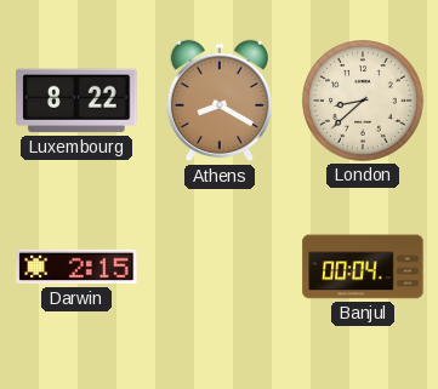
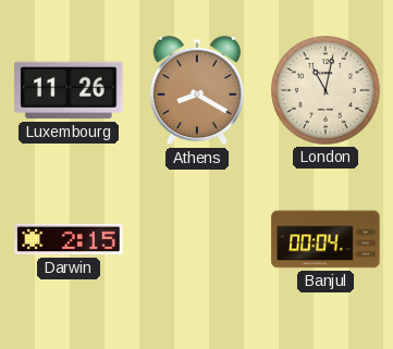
Luxembourg: 8:22 -> 11:26 (69, 90)
London: 8:38 -> 11:02 (326, 90)
